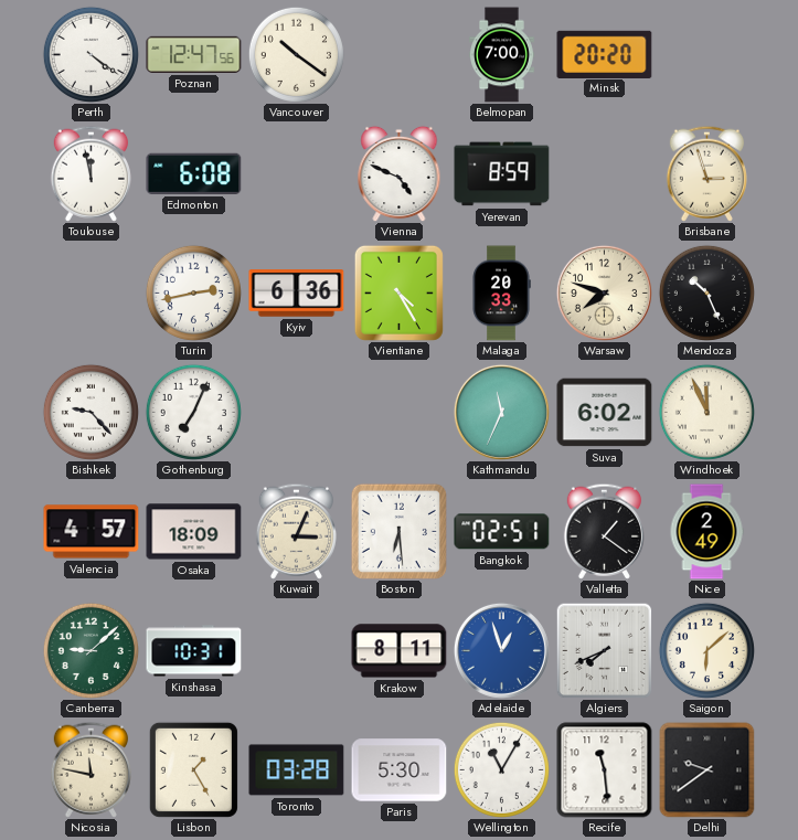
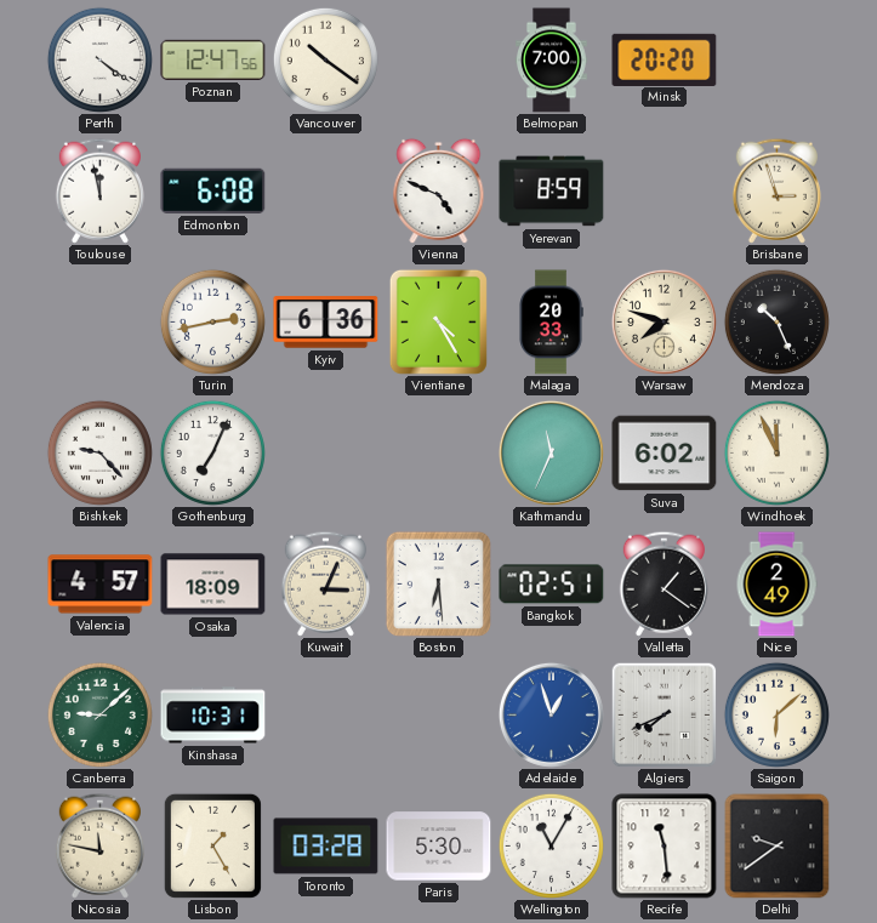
Krakow: 8:11 -> none (400, 651)
